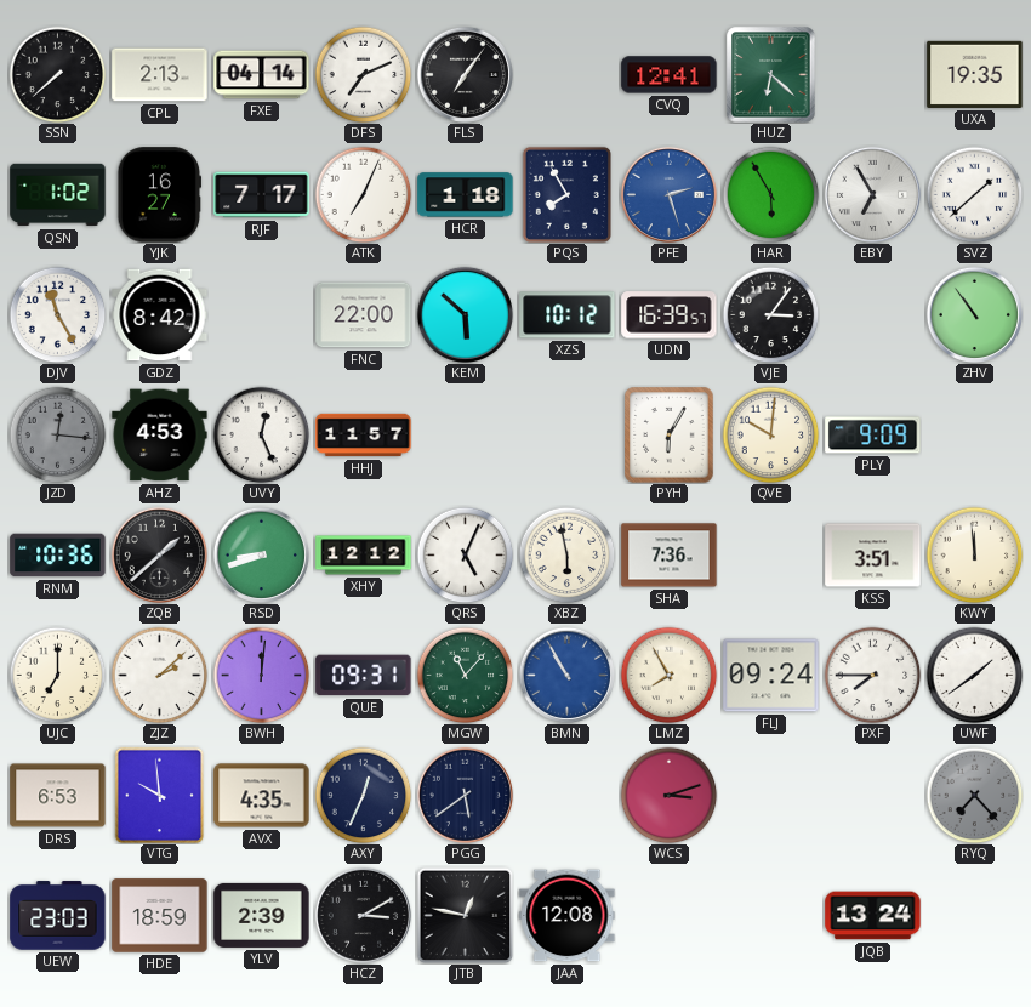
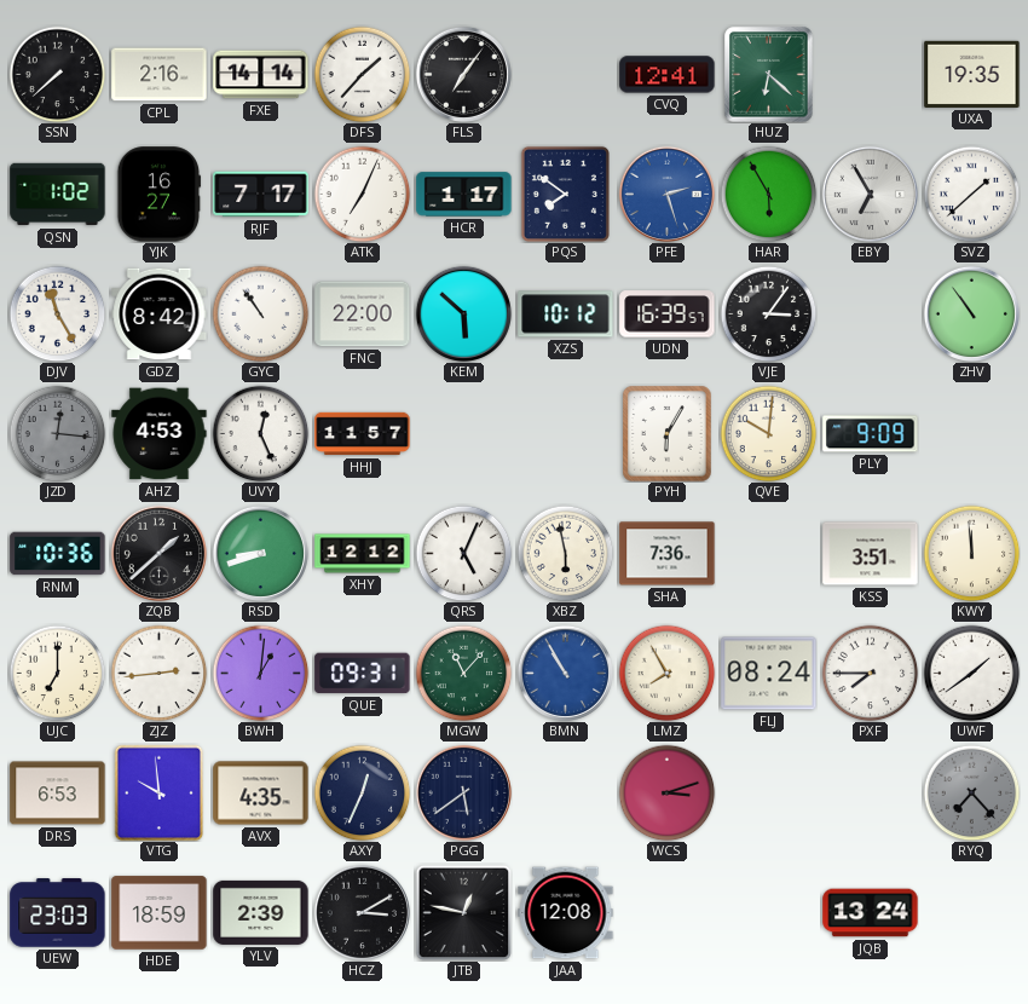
CPL: 2:13 -> 2:16 (160, 75)
FXE: 04:14 -> 14:14 (261, 75)
DFS: 7:11 -> 1:37 (362, 74)
HCR: 1:18 -> 1:17 (464, 195)
PQS: 7:55 -> 7:51 (565, 194)
GYC: none -> 10:54 (260, 313)
ZJZ: 2:08 -> 2:44 (158, 673)
BWH: 12:01 -> 1:01 (260, 673)
FLJ: 09:24 -> 08:24 (769, 674)
